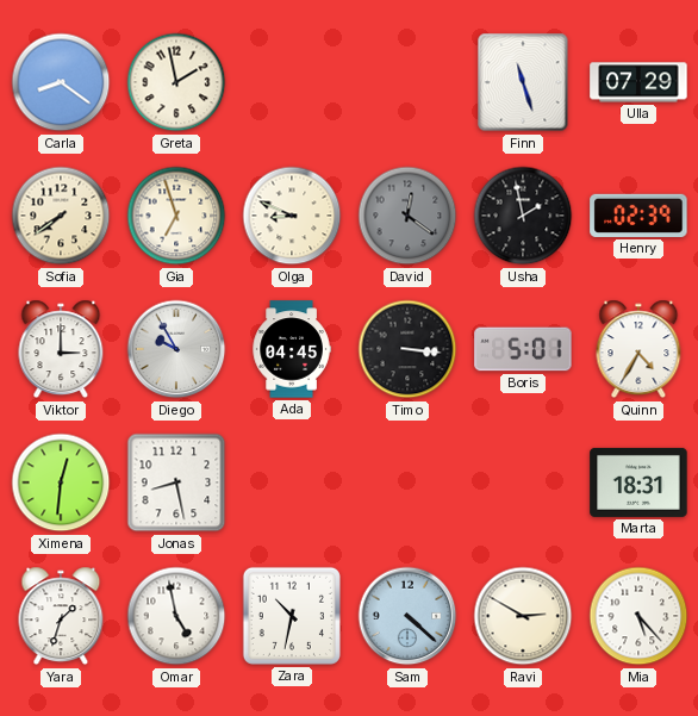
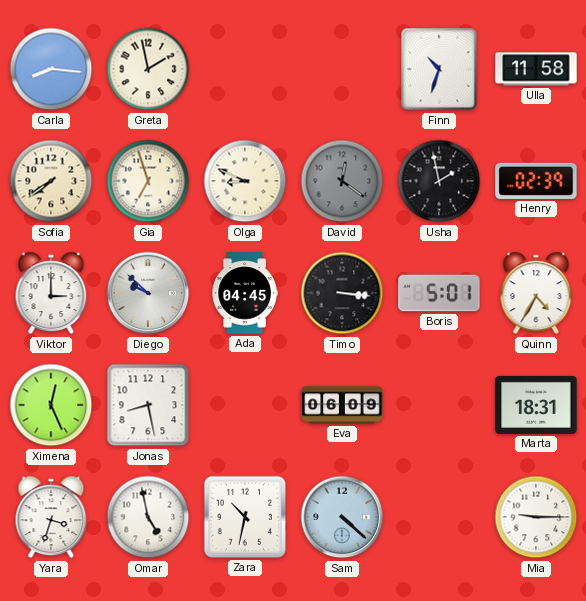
Carla: 8:21 -> 8:16 (51, 69)
Finn: 11:27 -> 10:33 (439, 69)
Ulla: 07:29 -> 11:58 (536, 69)
Diego: 9:55 -> 9:52 (148, 293)
Ximena: 12:31 -> 12:26 (51, 405)
Eva: none -> 06:09 (342, 405)
Yara: 1:33 -> 3:33 (51, 517)
Ravi: 2:50 -> none (523, 616)
Mia: 5:23 -> 9:15 (536, 517)
